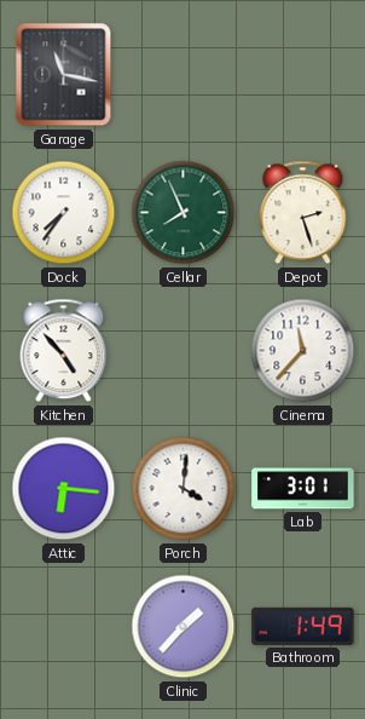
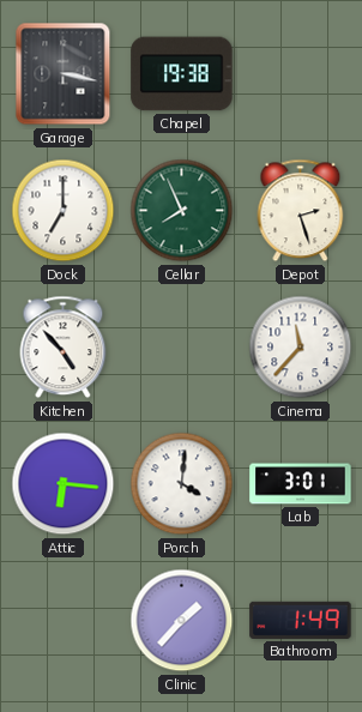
Garage: 11:17 -> 3:17 (64, 74)
Chapel: none -> 19:38 (182, 74)
Dock: 7:36 -> 7:00 (64, 211)
